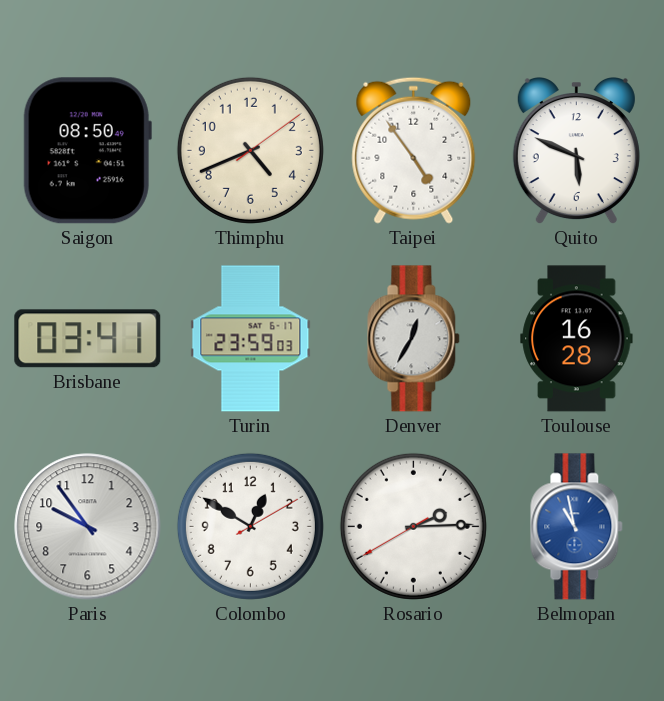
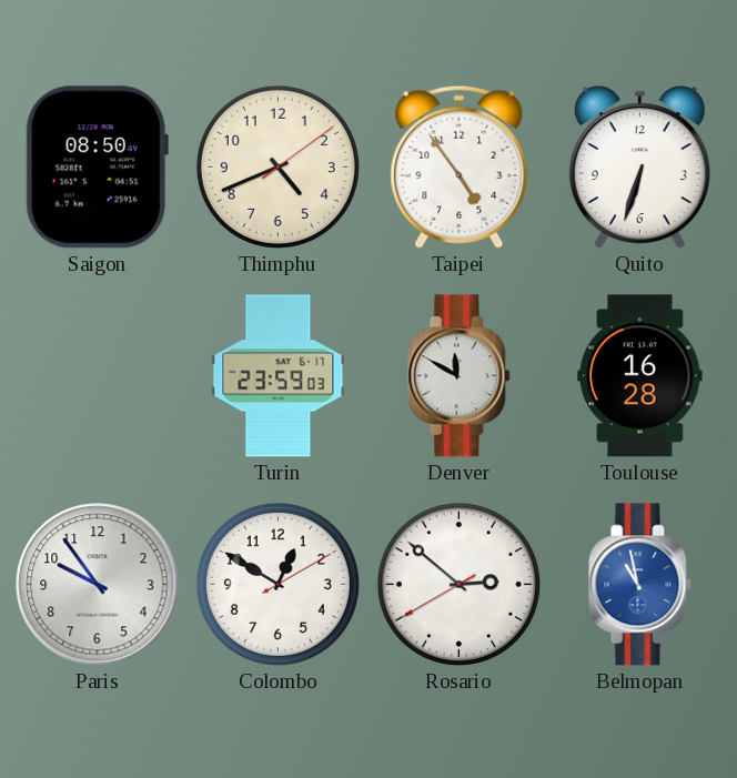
Quito: 5:49 -> 6:33 (639, 169)
Brisbane: 03:41 -> none (88, 339)
Denver: 12:35 -> 11:50 (460, 376)
Rosario: 2:14 -> 2:51 (458, 584)
